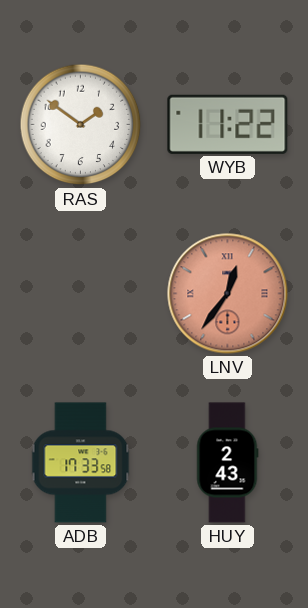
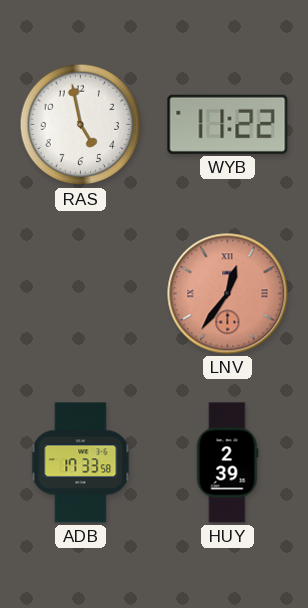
RAS: 1:51 -> 4:58 (81, 125)
HUY: 2:43 -> 2:39 (227, 463)
